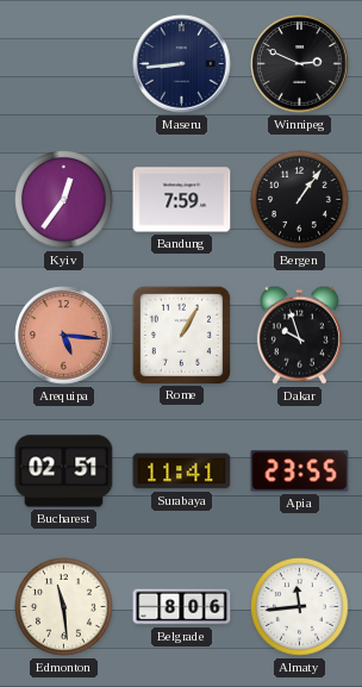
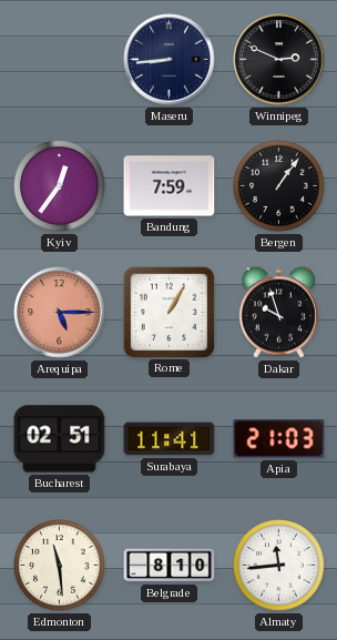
Arequipa: 5:16 -> 5:15 (60, 313)
Apia: 23:55 -> 21:03 (279, 439)
Belgrade: 8:06 -> 8:10 (170, 566)
